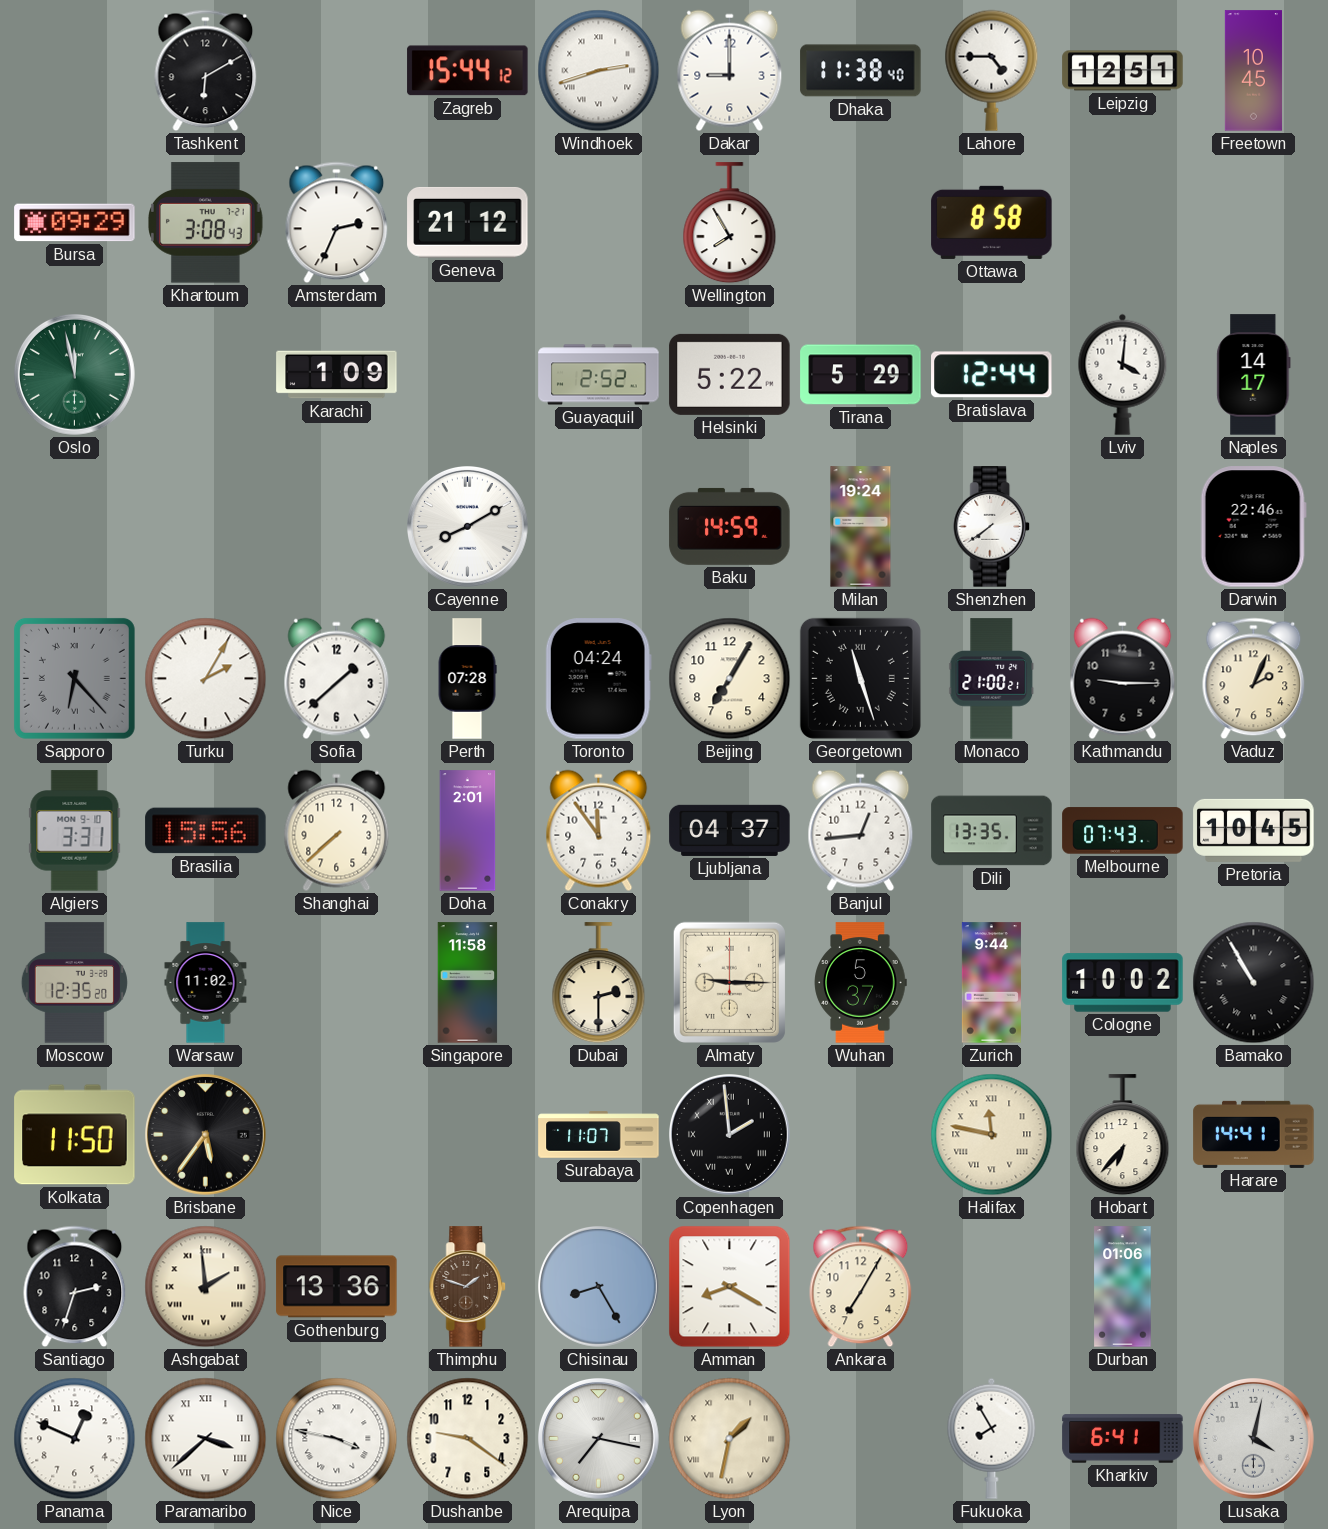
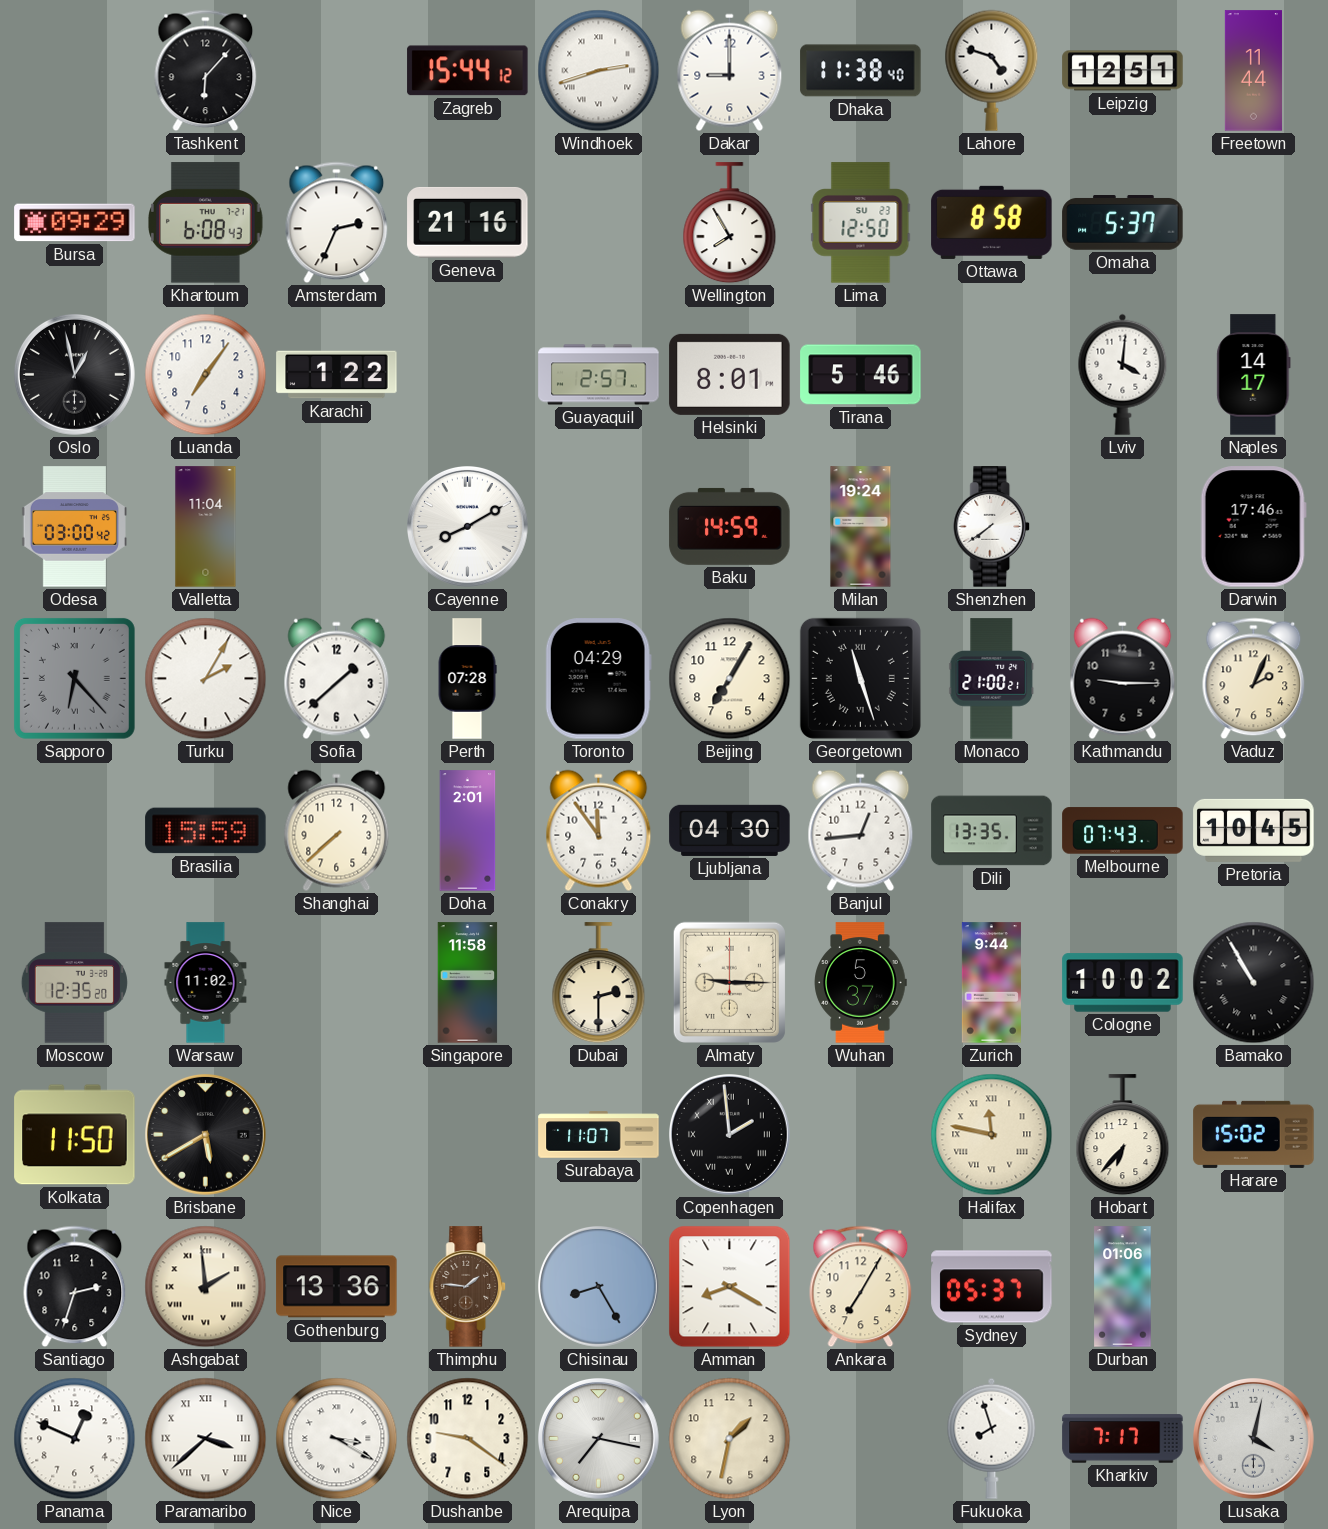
Tashkent: 6:10 -> 6:07 (206, 71)
Lahore: 4:45 -> 4:48 (992, 70)
Freetown: 10:45 -> 11:44 (1253, 71)
Khartoum: 3:08 -> 6:08 (206, 223)
Geneva: 21:12 -> 21:16 (468, 222)
Lima: none -> 12:50 (861, 223)
Omaha: none -> 5:37 (1123, 223)
Oslo: 11:58 -> 12:58 (75, 375)
Oslo dial: green -> black (75, 375)
Luanda: none -> 7:06 (206, 375)
Karachi: 1:09 -> 1:22 (337, 375)
Guayaquil: 2:52 -> 2:57 (599, 375)
Helsinki: 5:22 -> 8:01 (730, 374)
Tirana: 5:29 -> 5:46 (861, 375)
Bratislava: 12:44 -> none (992, 375)
Odesa: none -> 03:00 (74, 527)
Valletta: none -> 11:04 (206, 527)
Darwin: 22:46 -> 17:46 (1253, 527)
Toronto: 04:24 -> 04:29 (598, 679)
Algiers: 3:31 -> none (75, 831)
Brasilia: 15:56 -> 15:59 (206, 831)
Ljubljana: 04:37 -> 04:30 (730, 830)
Brisbane: 5:36 -> 5:40 (206, 1135)
Harare: 14:41 -> 15:02 (1254, 1134)
Thimphu: 1:48 -> 1:46 (468, 1287)
Sydney: none -> 05:37 (992, 1287)
Nice: 3:47 -> 3:20 (337, 1439)
Lyon numerals: Roman -> Arabic (730, 1439)
Fukuoka: 7:55 -> 7:57 (992, 1438)
Kharkiv: 6:41 -> 7:17 (1123, 1439)
